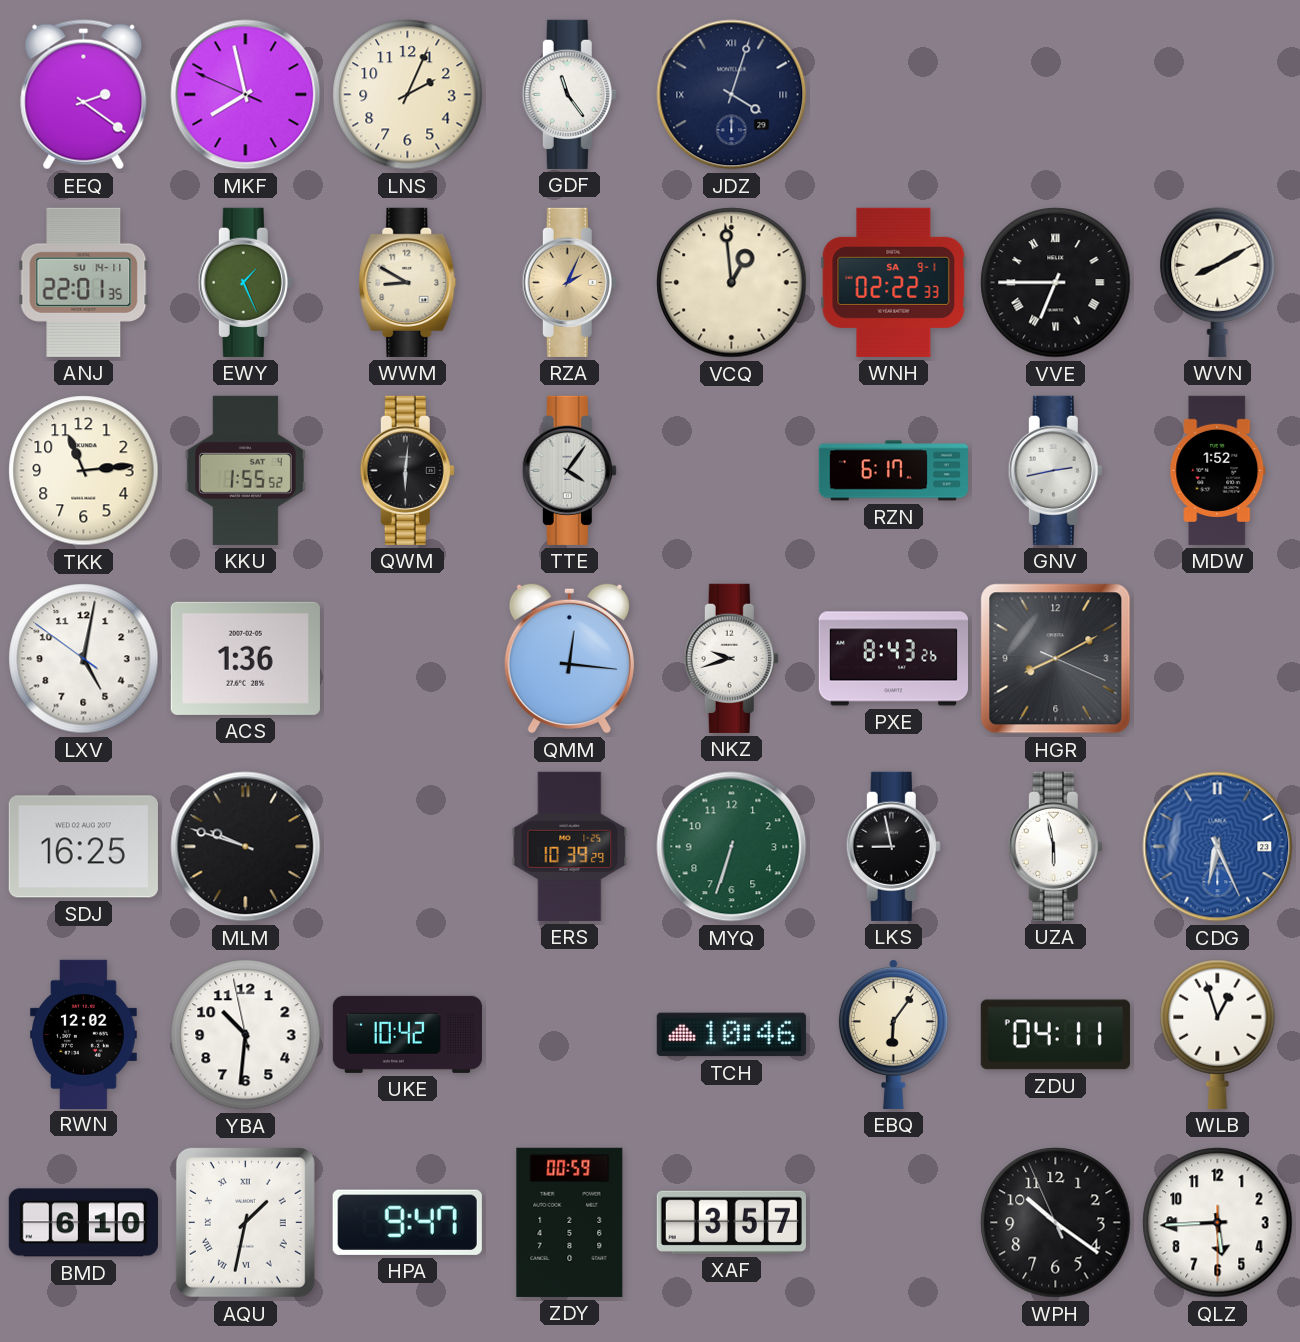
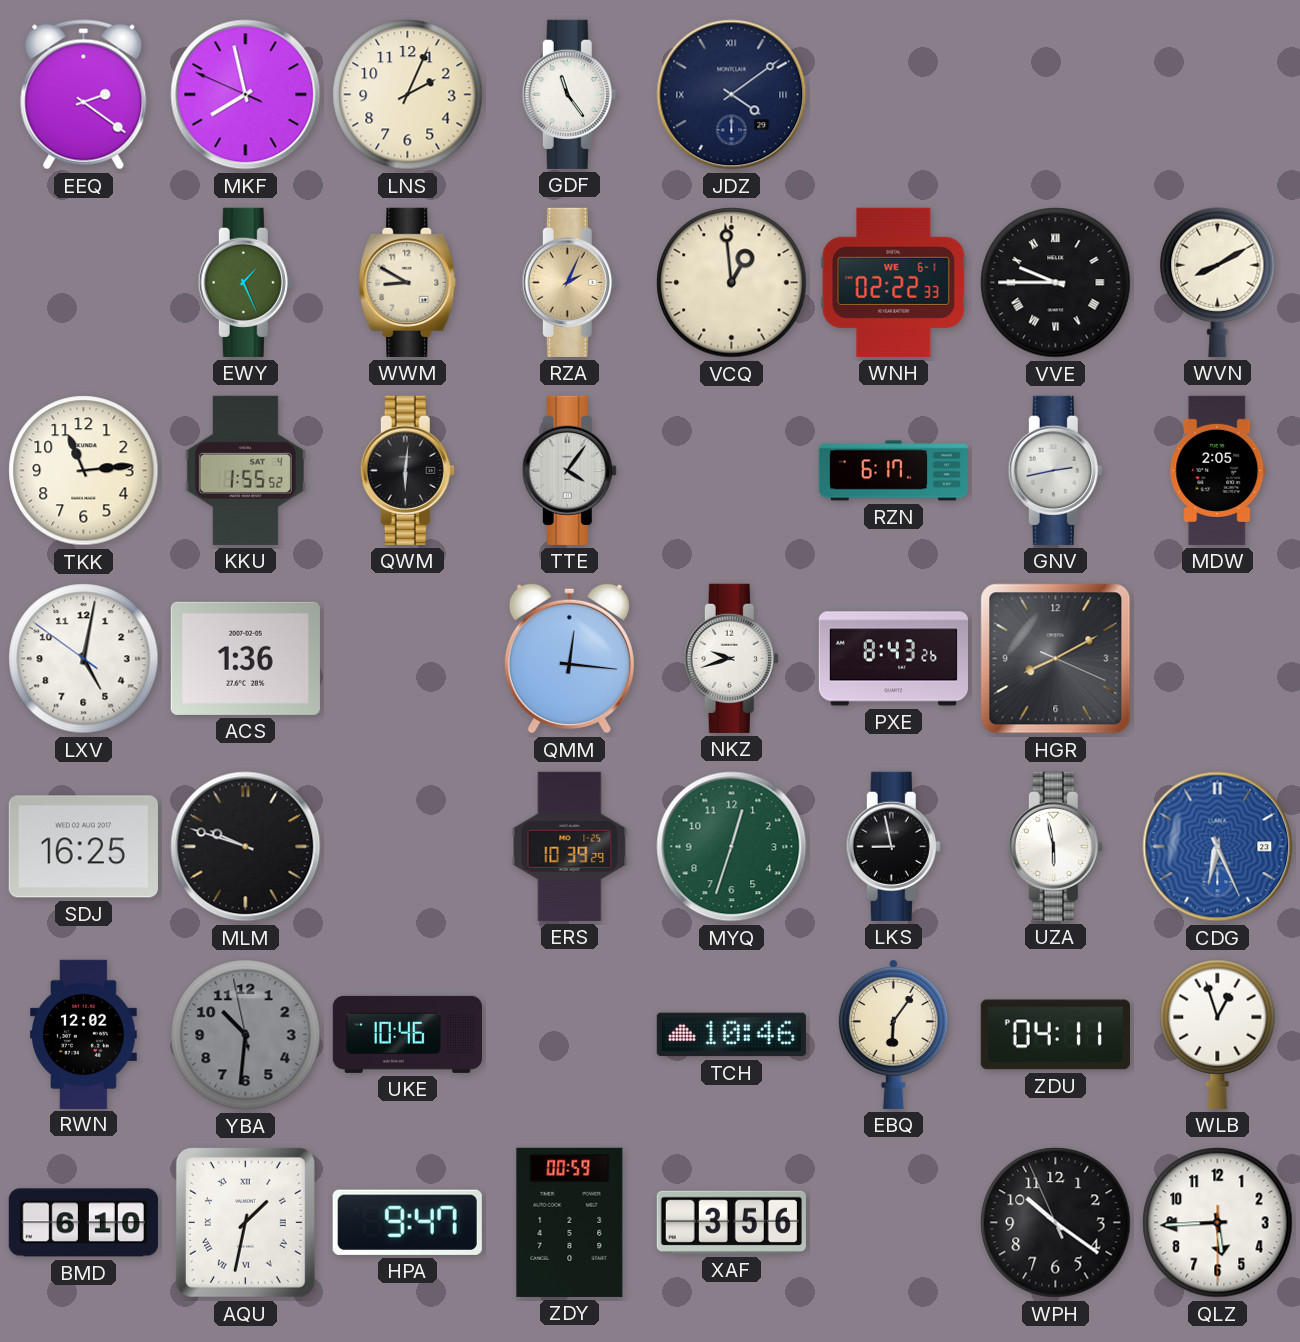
JDZ: 4:03 -> 4:09 (732, 95)
ANJ: 22:01 -> none (84, 282)
WNH date: SA 9-1 -> WE 6-1 (894, 282)
VVE: 6:45 -> 9:45 (1056, 283)
MDW: 1:52 -> 2:05 (1218, 470)
MYQ: 6:33 -> 12:33 (732, 847)
YBA dial: white -> grey (246, 1035)
UKE: 10:42 -> 10:46 (407, 1034)
XAF: 3:57 -> 3:56 (731, 1222)
